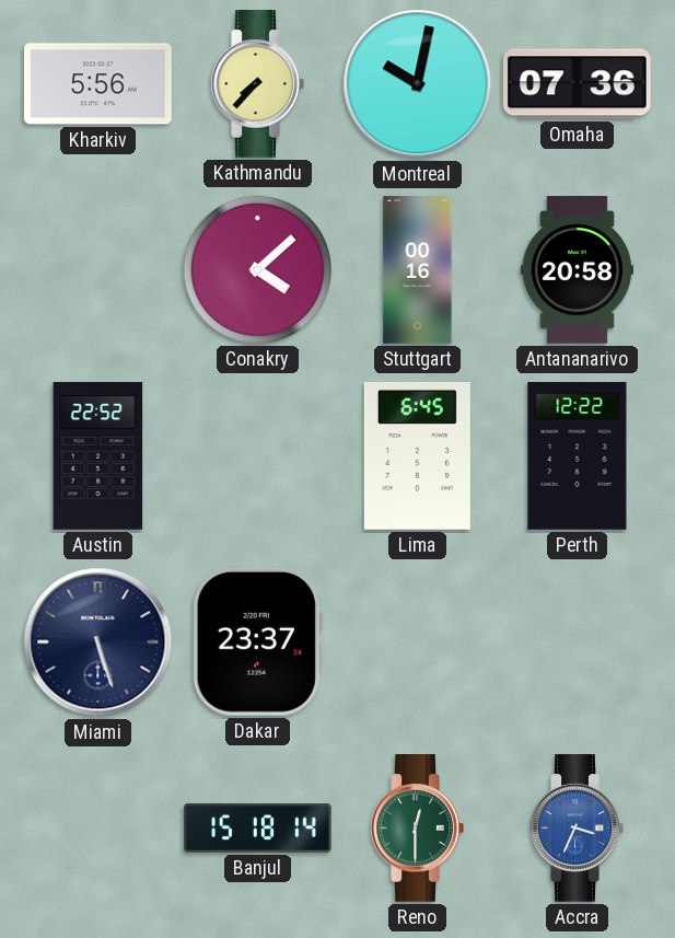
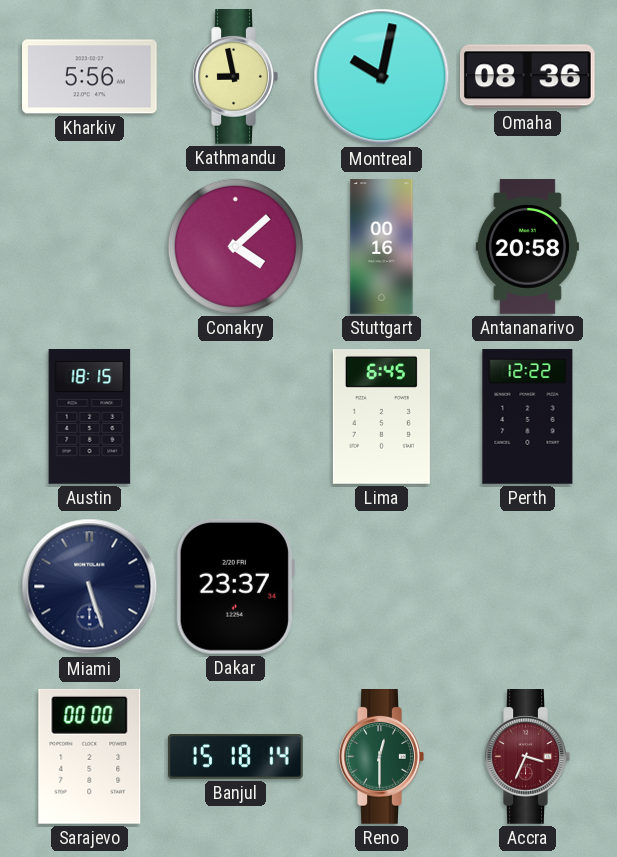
Kathmandu: 7:37 -> 8:58 (235, 77)
Omaha: 07:36 -> 08:36 (527, 77)
Austin: 22:52 -> 18:15 (90, 417)
Sarajevo: none -> 00:00 (90, 756)
Accra dial: blue -> burgundy (527, 757)
